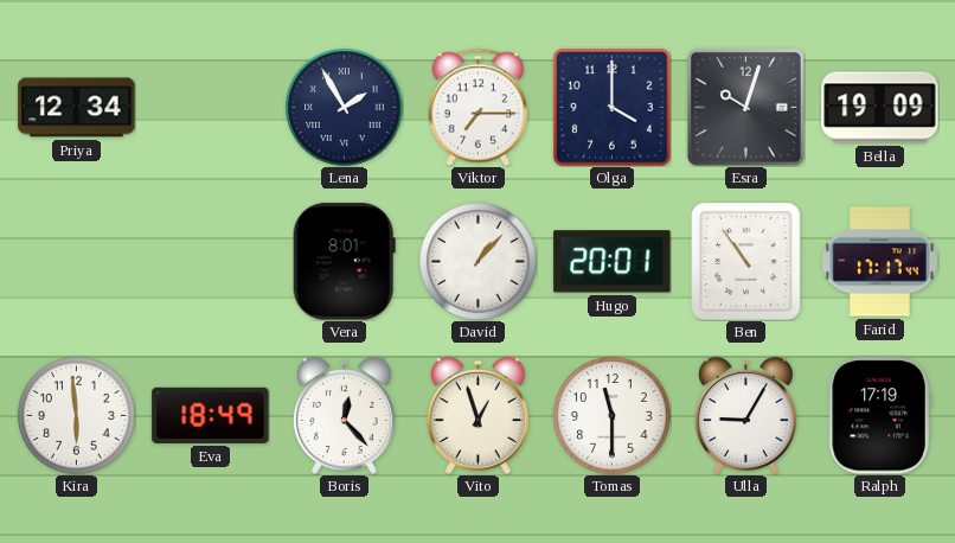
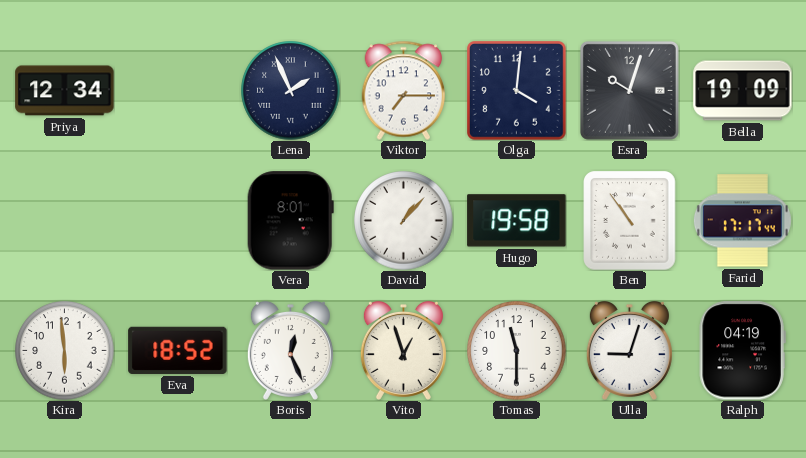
Lena: 1:55 -> 1:56 (291, 91)
Olga: 4:00 -> 4:01 (517, 91)
Hugo: 20:01 -> 19:58 (517, 221)
Eva: 18:49 -> 18:52 (178, 350)
Boris: 12:23 -> 12:26 (290, 350)
Ulla: 9:05 -> 9:03 (629, 350)
Ralph: 17:19 -> 04:19 (742, 351)
